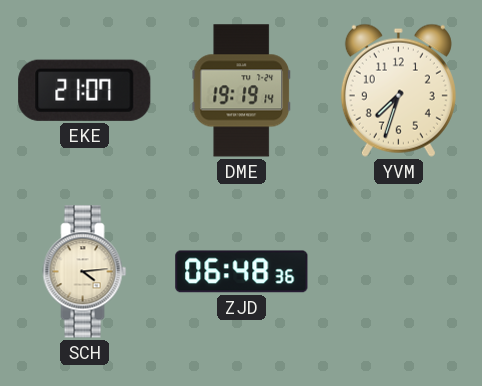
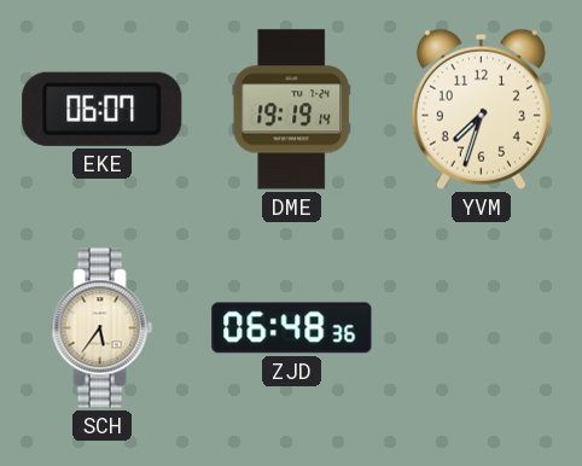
EKE: 21:07 -> 06:07 (103, 109)
SCH: 4:14 -> 5:36 (103, 328)
